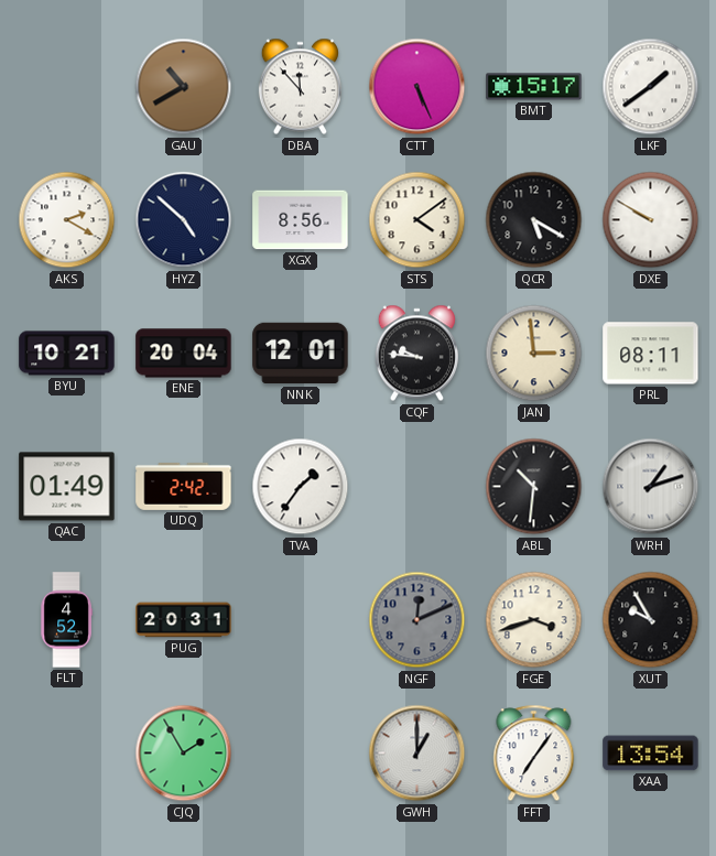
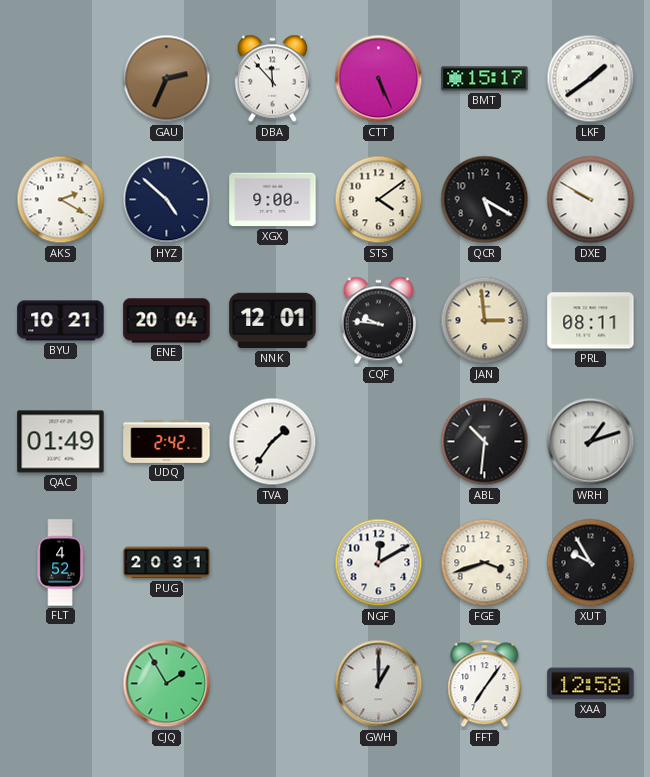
GAU: 10:40 -> 2:34 (167, 79)
XGX: 8:56 -> 9:00 (273, 200)
NGF: 12:11 -> 12:10 (379, 563)
NGF dial: grey -> white (379, 563)
XAA: 13:54 -> 12:58 (591, 684)
